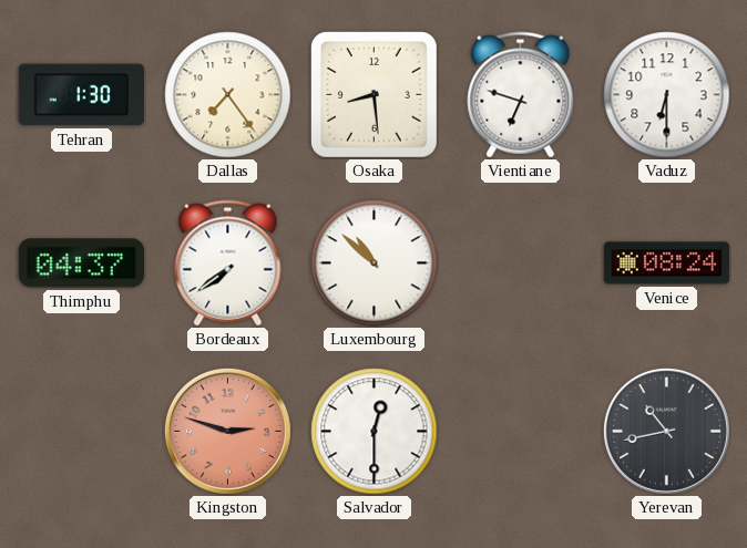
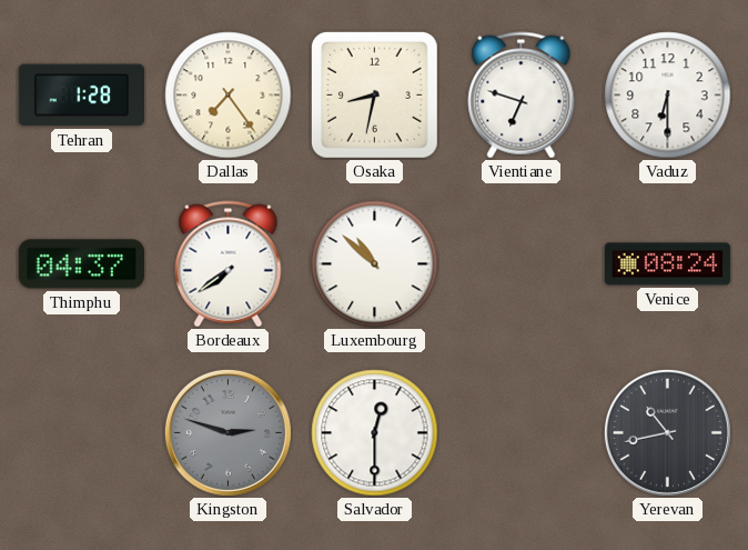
Tehran: 1:30 -> 1:28 (82, 96)
Osaka: 8:29 -> 8:32 (374, 94)
Kingston dial: salmon -> grey (228, 432)
